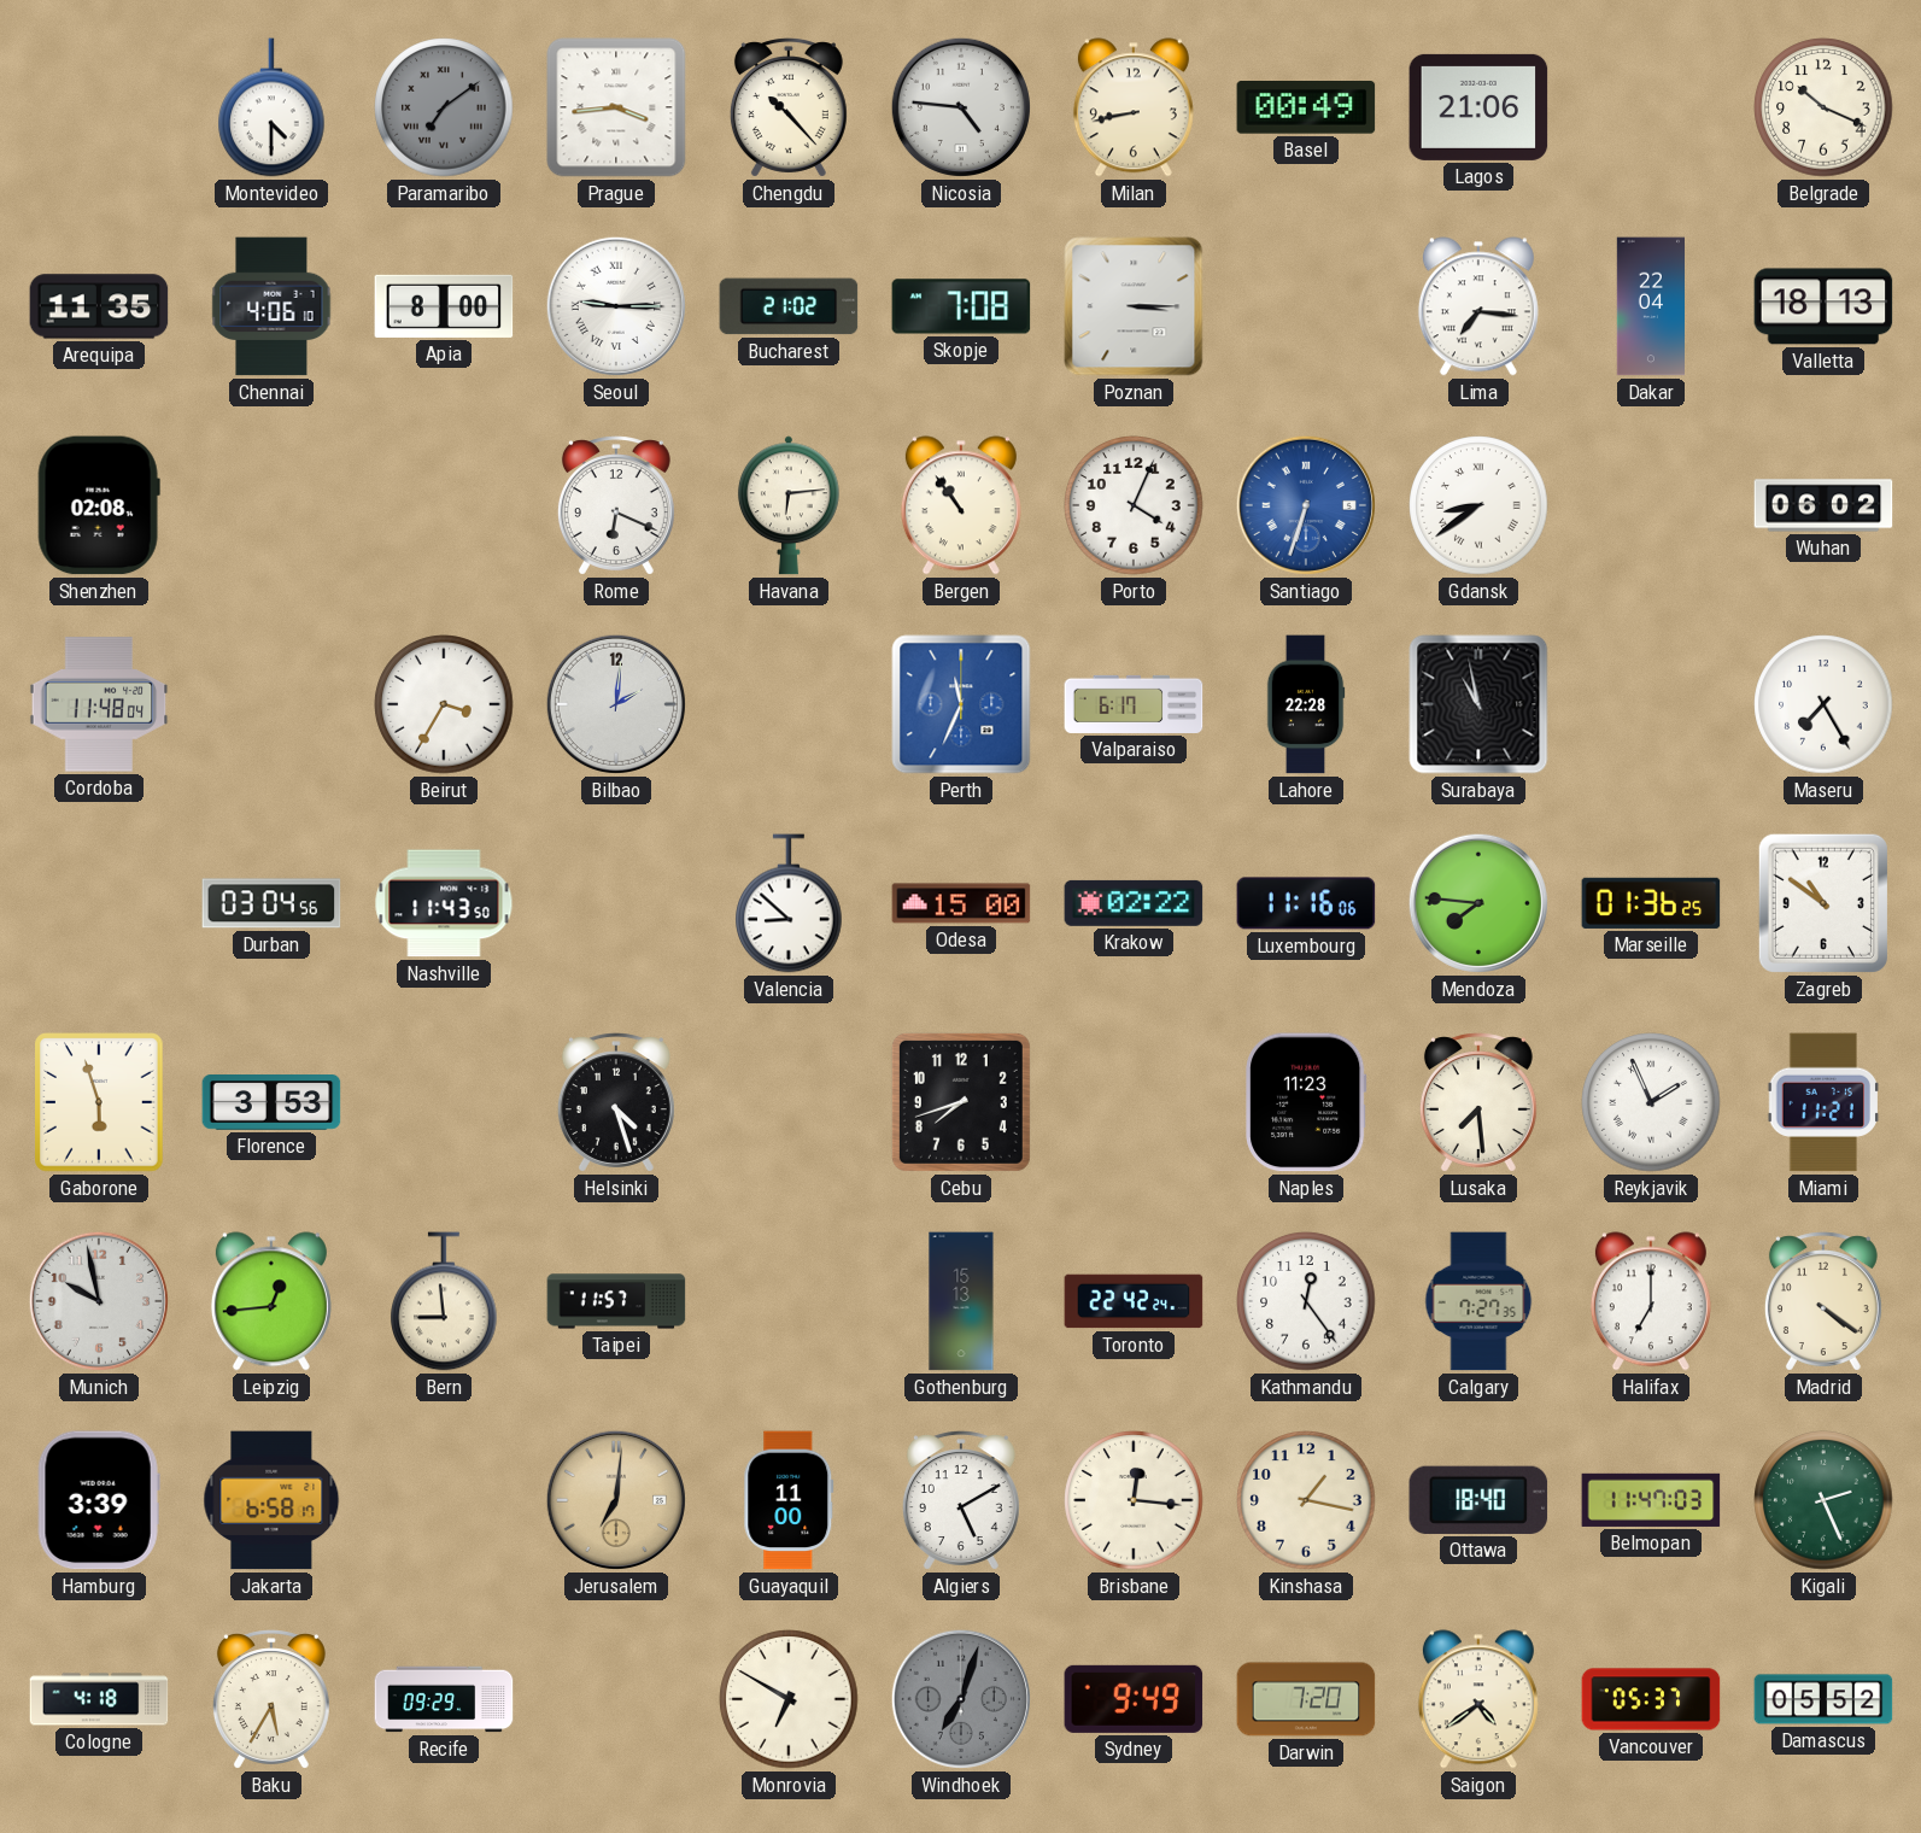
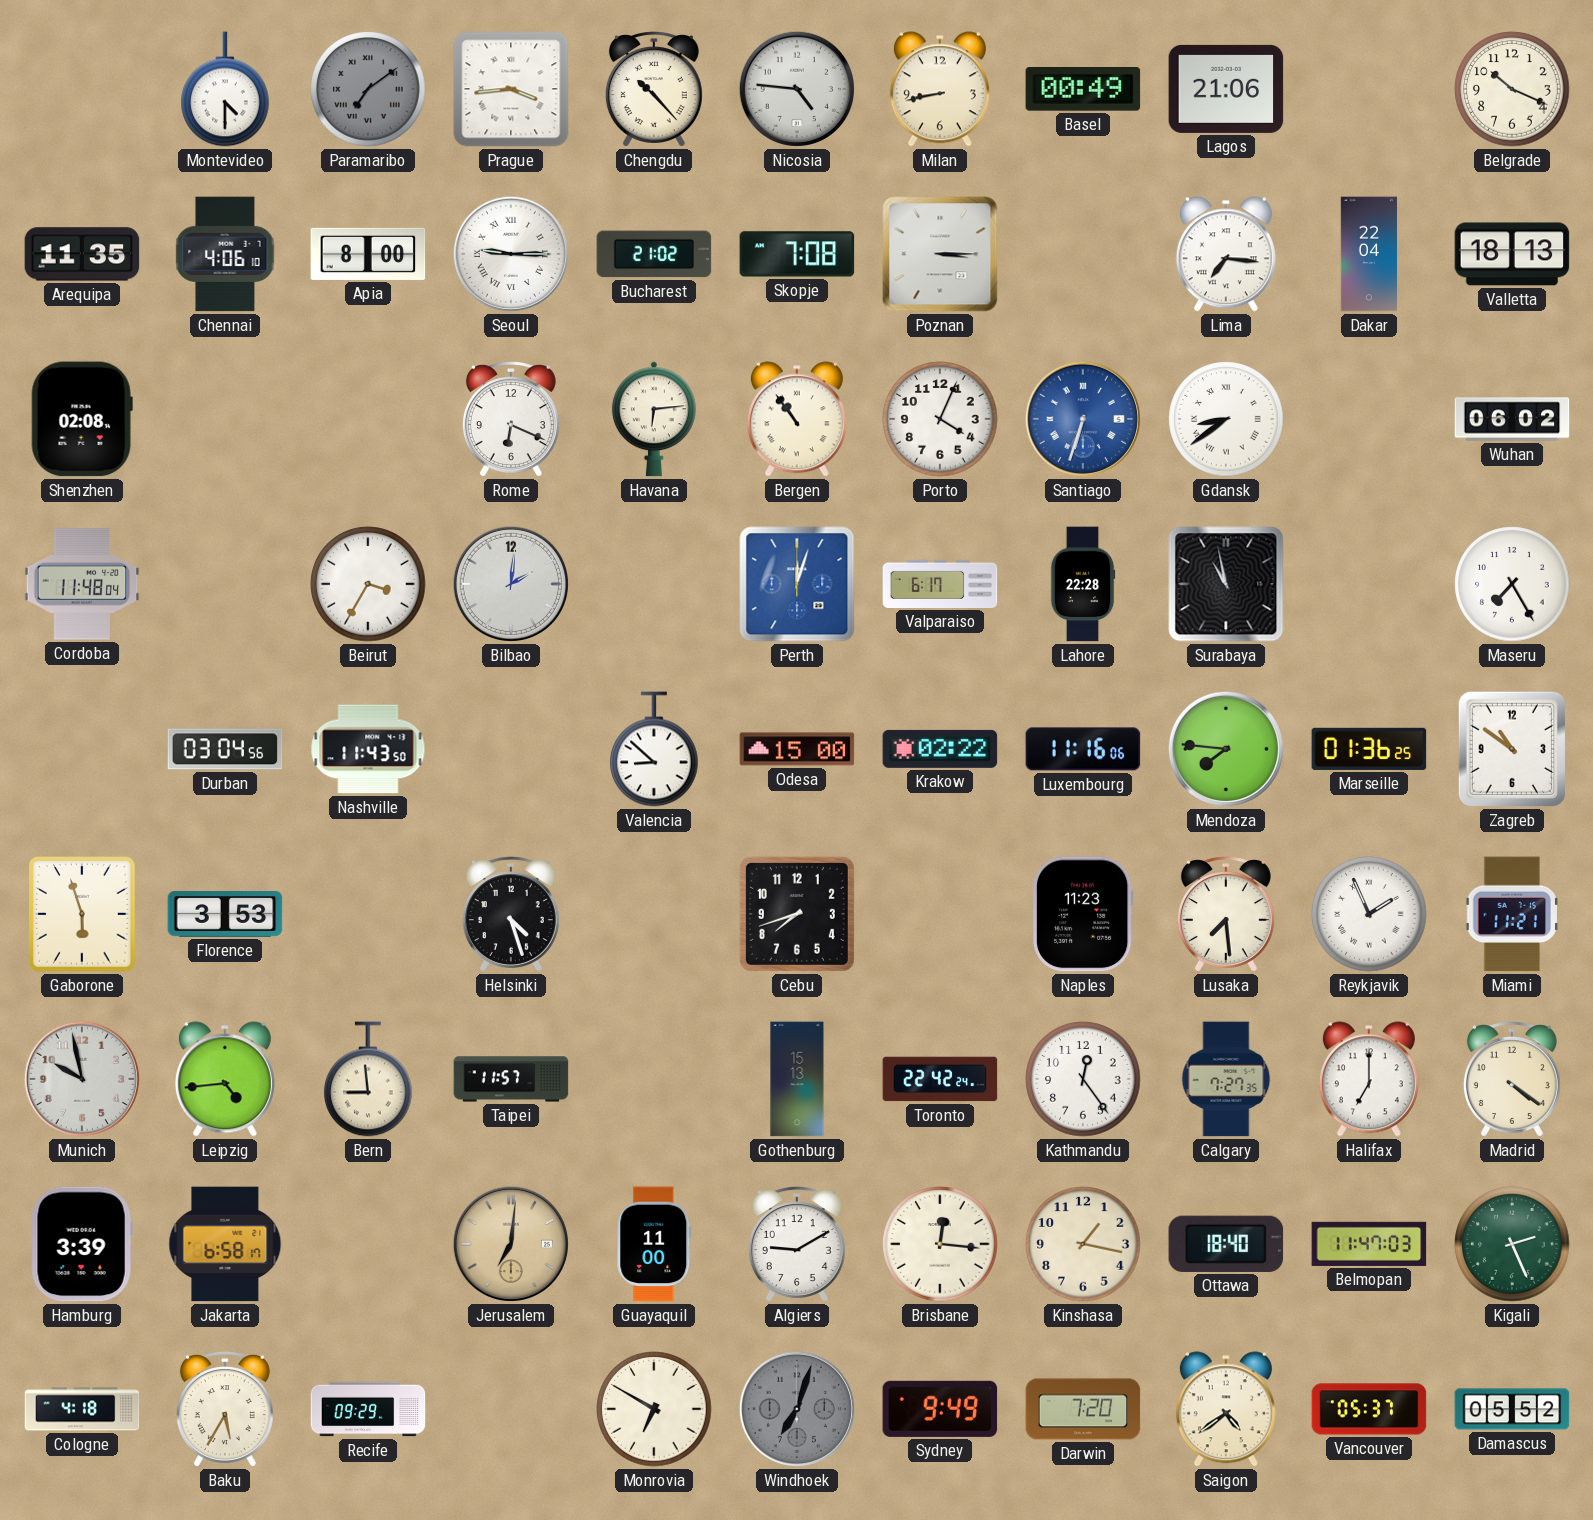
Perth: 11:34 -> 12:03 (797, 584)
Leipzig: 12:44 -> 4:44 (225, 1079)
Algiers: 5:10 -> 9:10 (797, 1244)
